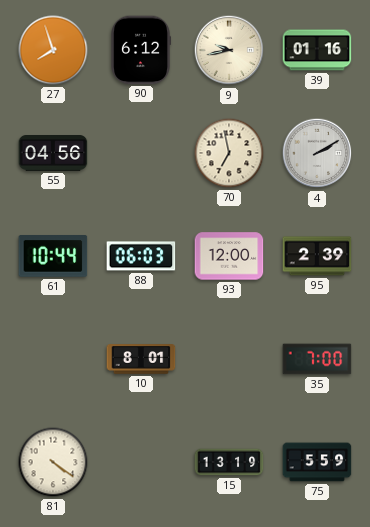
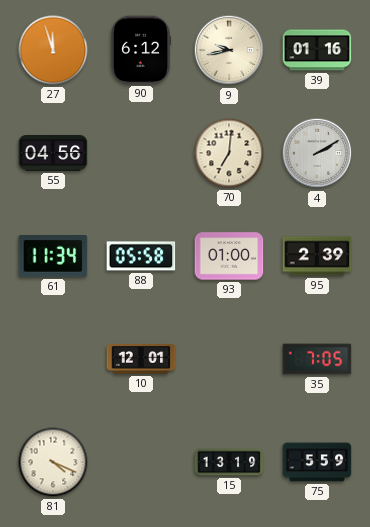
27: 7:57 -> 11:57 (53, 50)
70: 6:58 -> 7:01 (229, 153)
61: 10:44 -> 11:34 (53, 257)
88: 06:03 -> 05:58 (141, 256)
93: 12:00 -> 01:00 (229, 256)
10: 8:01 -> 12:01 (141, 359)
35: 7:00 -> 7:05 (317, 359)
81: 4:21 -> 4:19 (53, 462)
